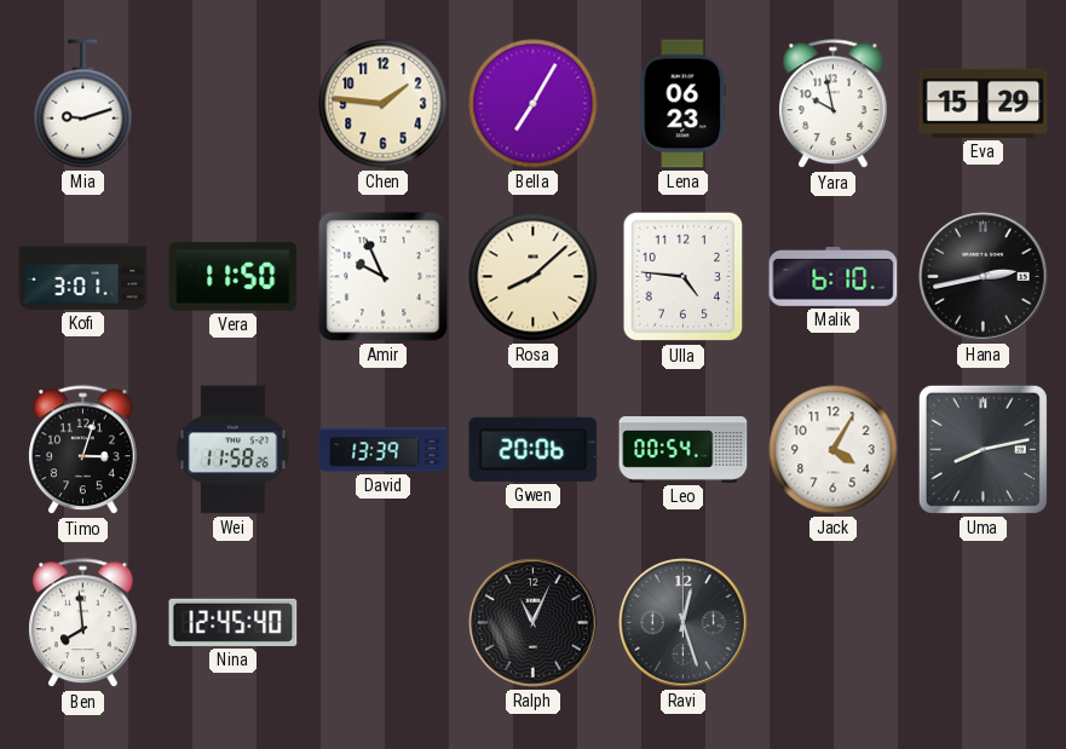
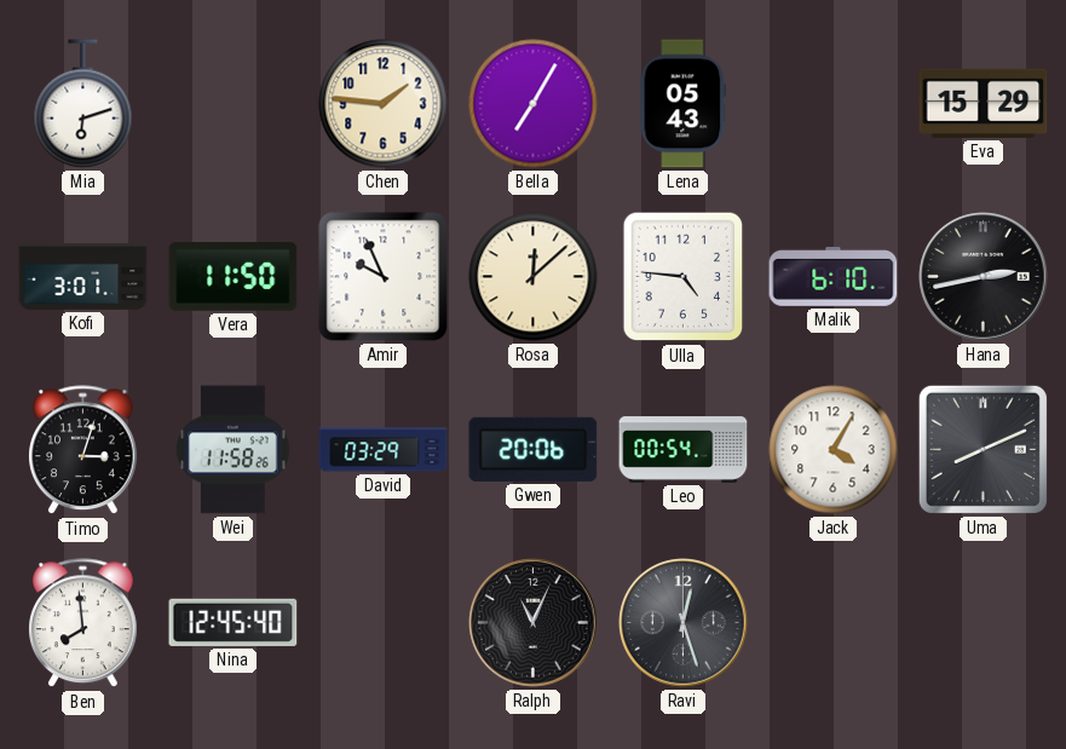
Mia: 9:12 -> 6:12 (83, 104)
Lena: 06:23 -> 05:43 (684, 104)
Yara: 9:58 -> none (834, 104)
Rosa: 8:08 -> 12:08 (534, 277)
David: 13:39 -> 03:29 (384, 450)
Uma: 8:13 -> 8:11 (983, 449)
